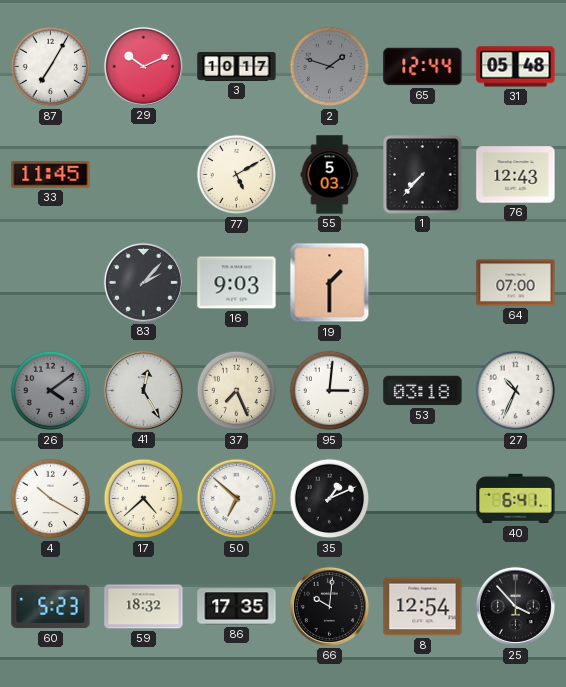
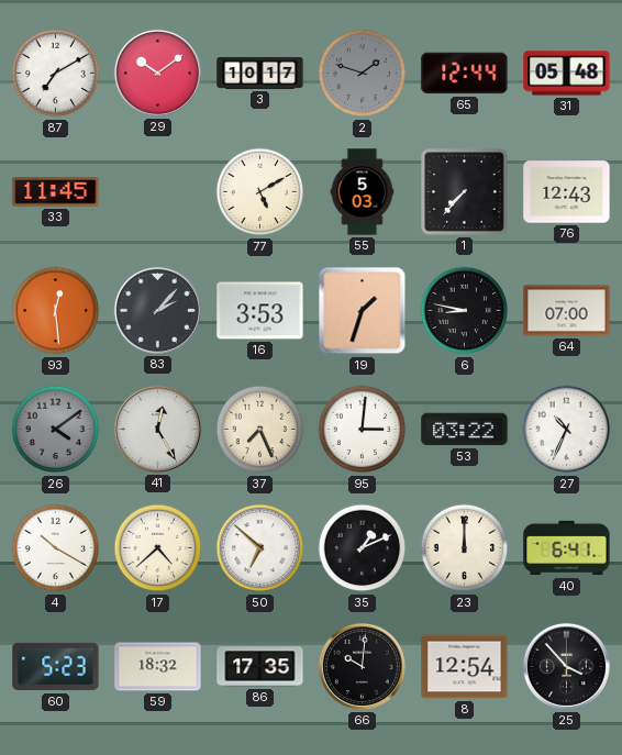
87: 7:05 -> 7:10 (56, 74)
29: 10:11 -> 10:09 (157, 73)
93: none -> 12:29 (56, 311)
16: 9:03 -> 3:53 (260, 311)
19: 1:30 -> 1:33 (363, 311)
6: none -> 8:47 (465, 311)
53: 03:18 -> 03:22 (465, 430)
23: none -> 12:00 (465, 548)
